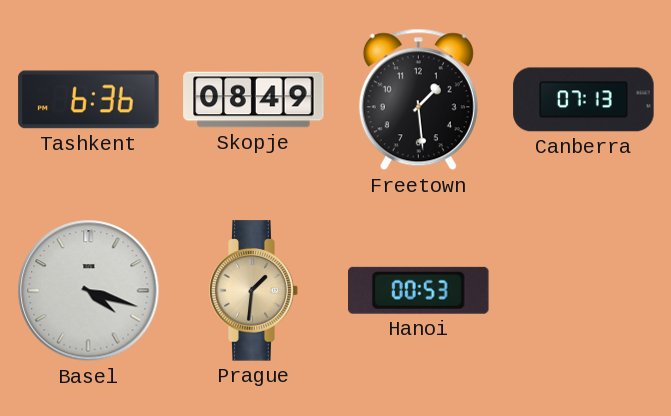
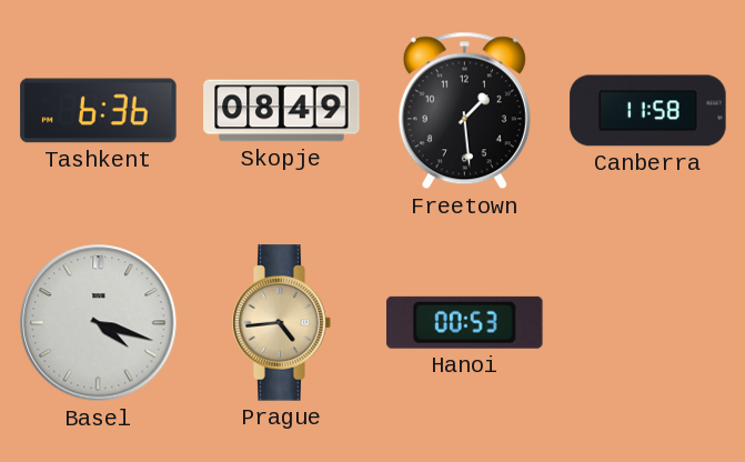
Canberra: 07:13 -> 11:58 (648, 111)
Prague: 1:31 -> 4:44 (282, 323)
